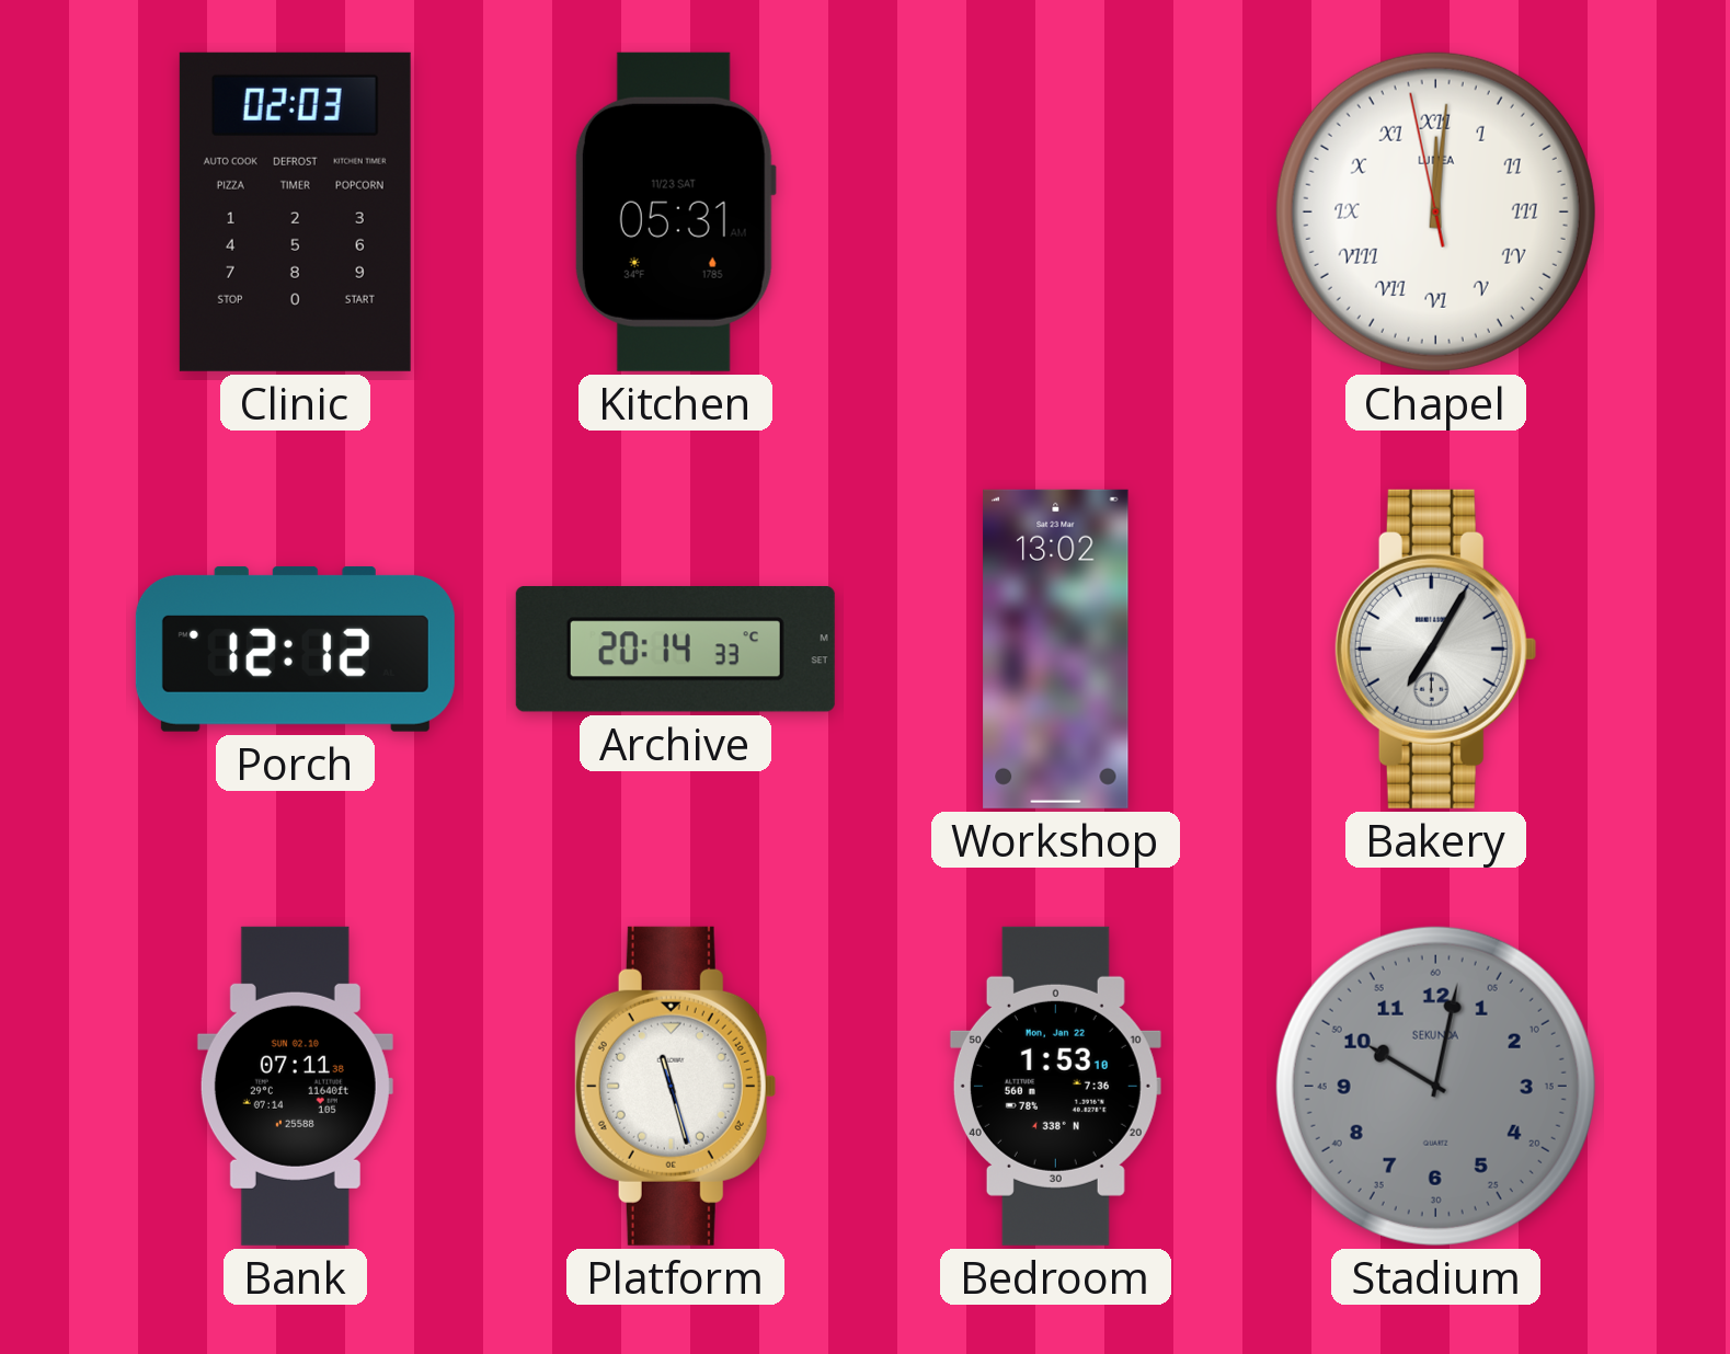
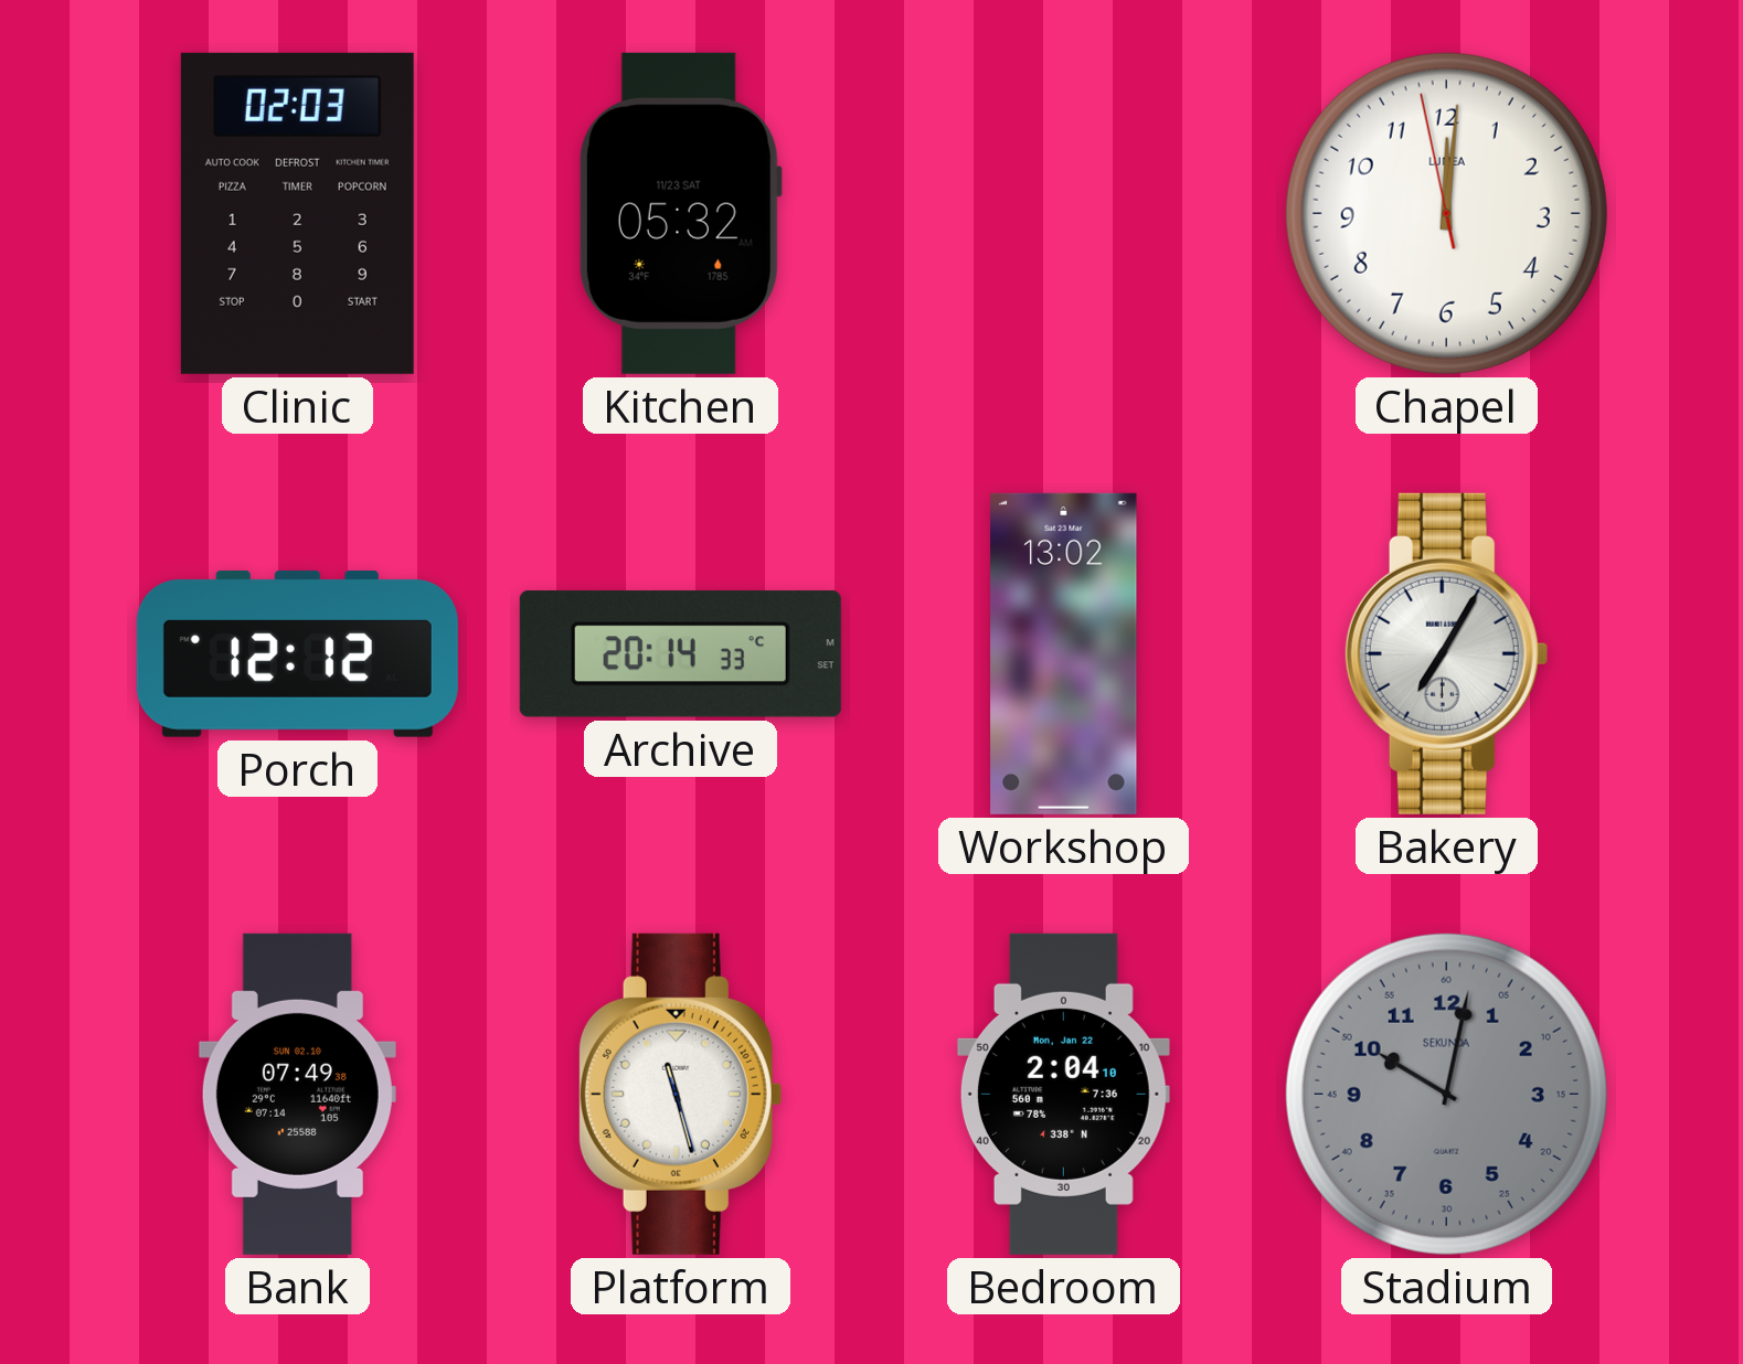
Kitchen: 05:31 -> 05:32 (680, 213)
Chapel numerals: Roman -> Arabic (1446, 213)
Bank: 07:11 -> 07:49 (297, 1094)
Bedroom: 1:53 -> 2:04 (1063, 1094)
